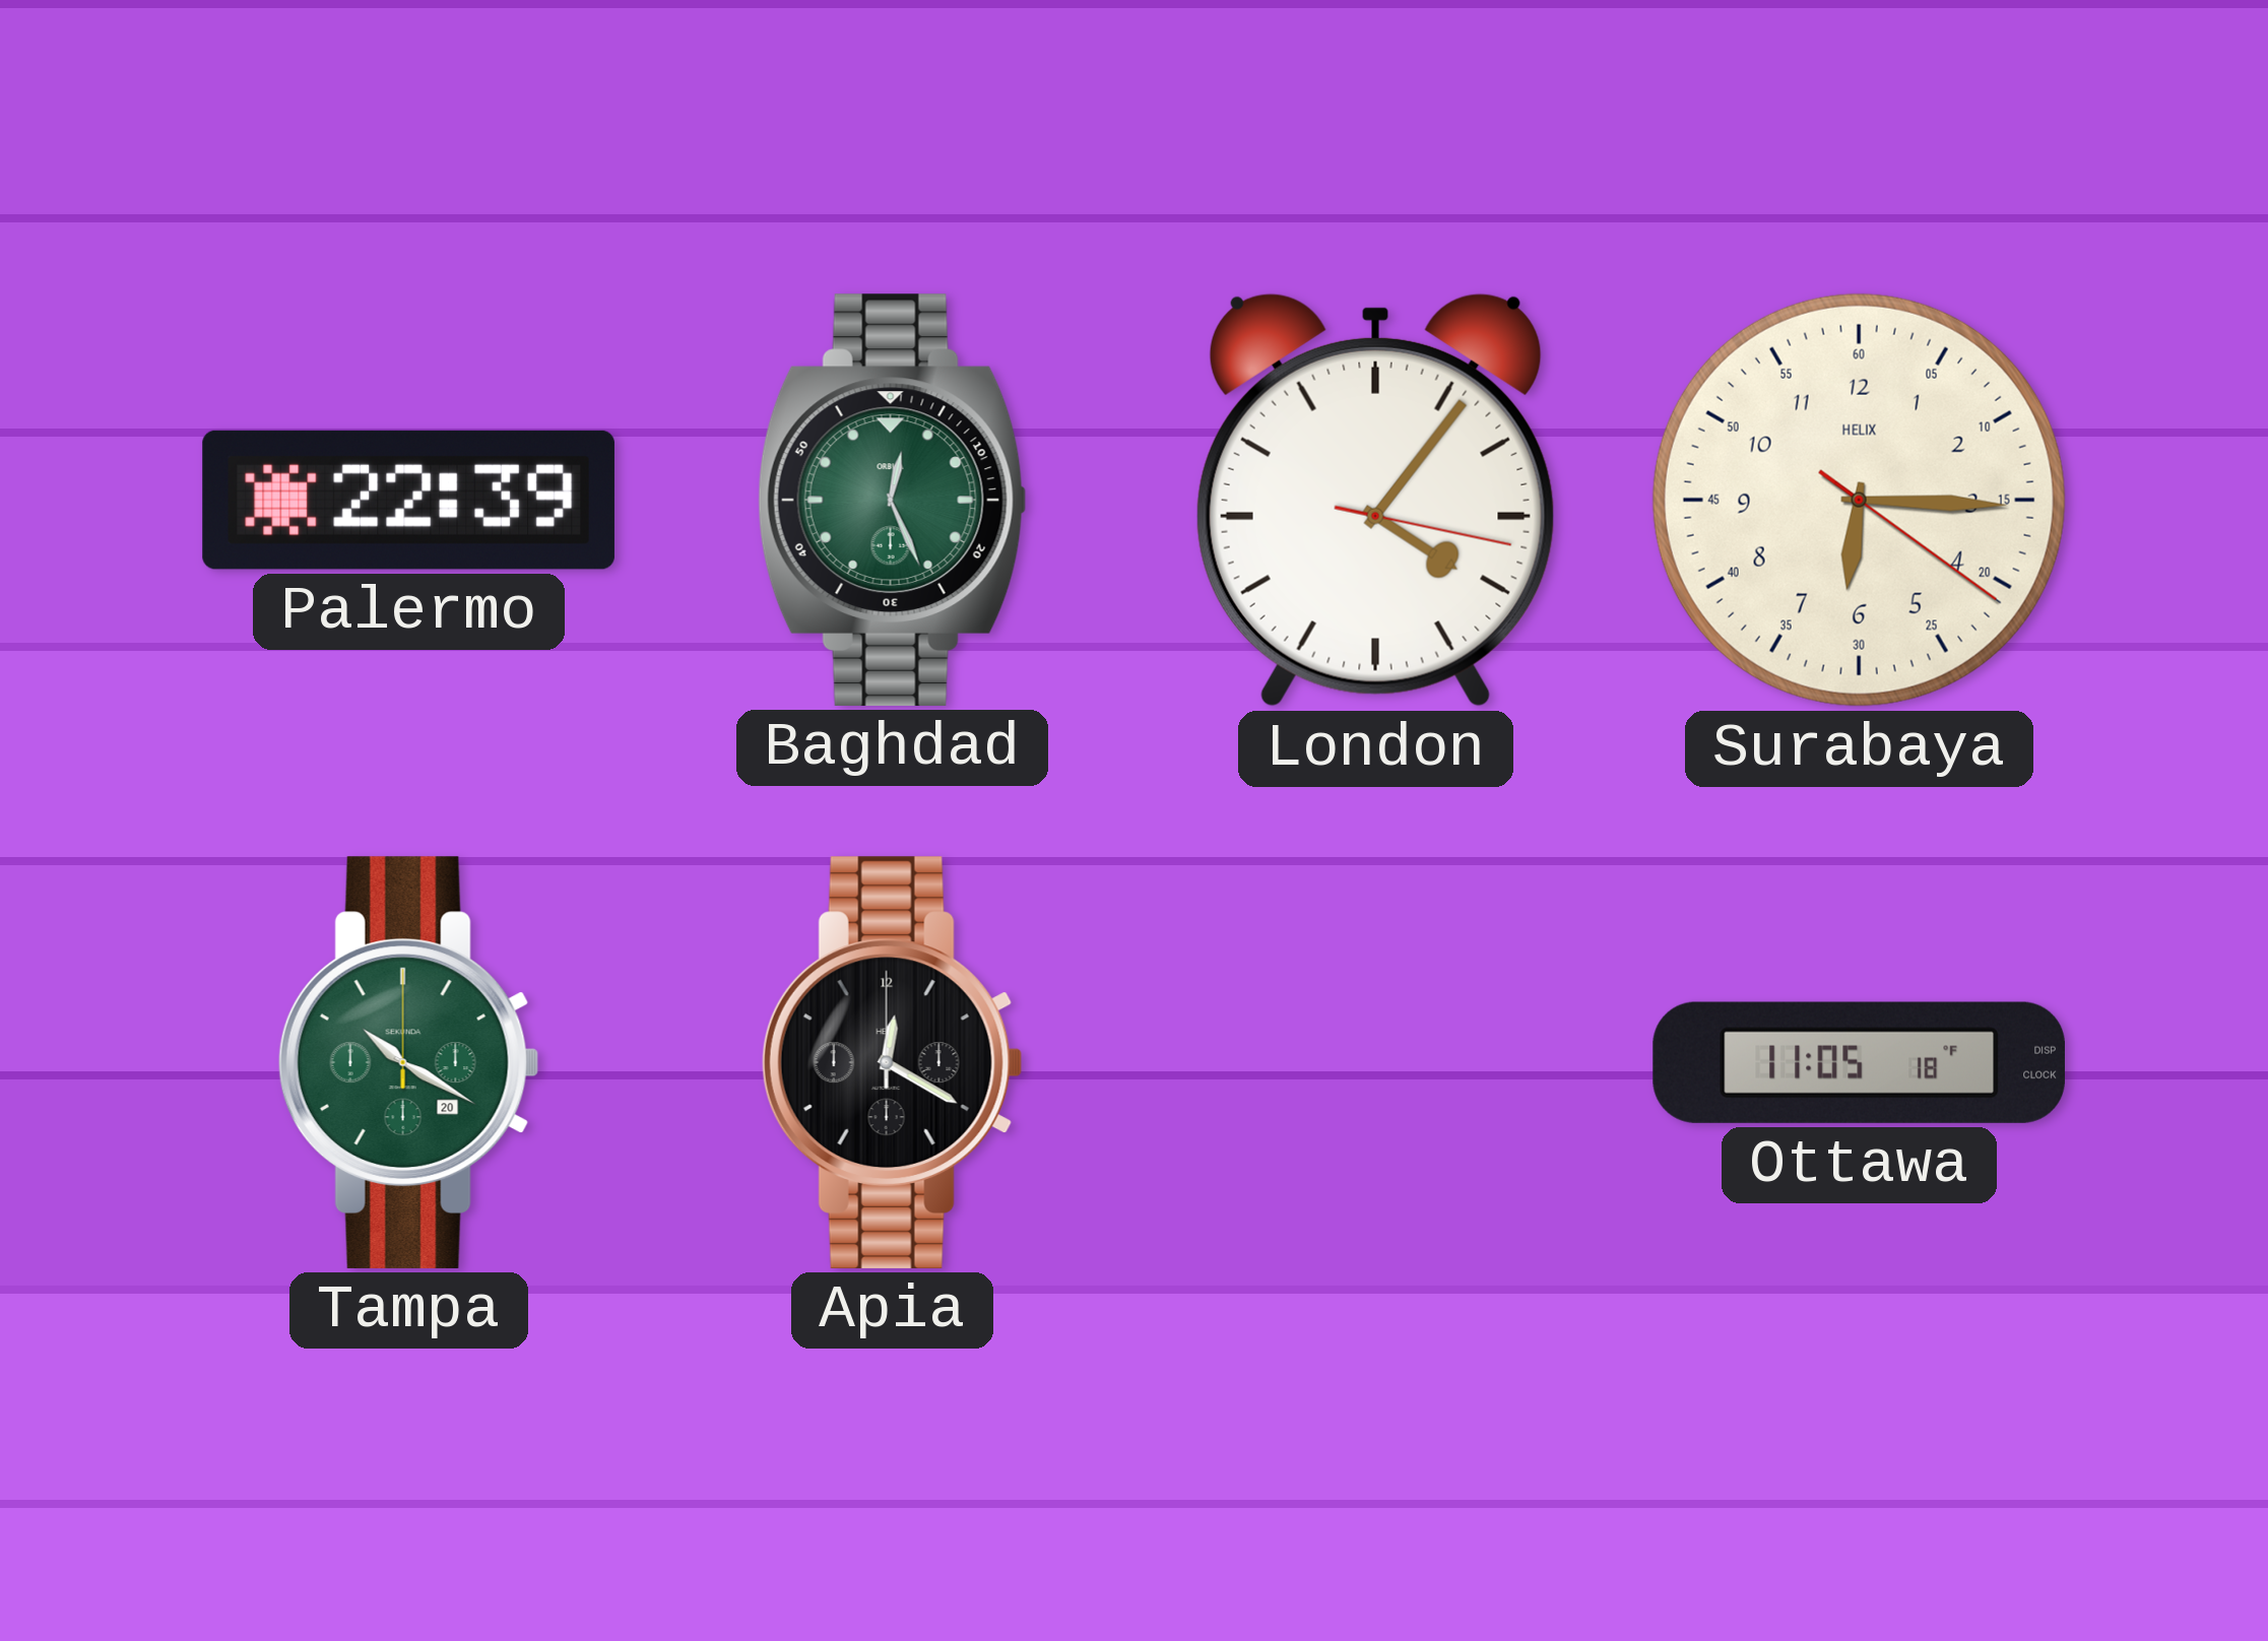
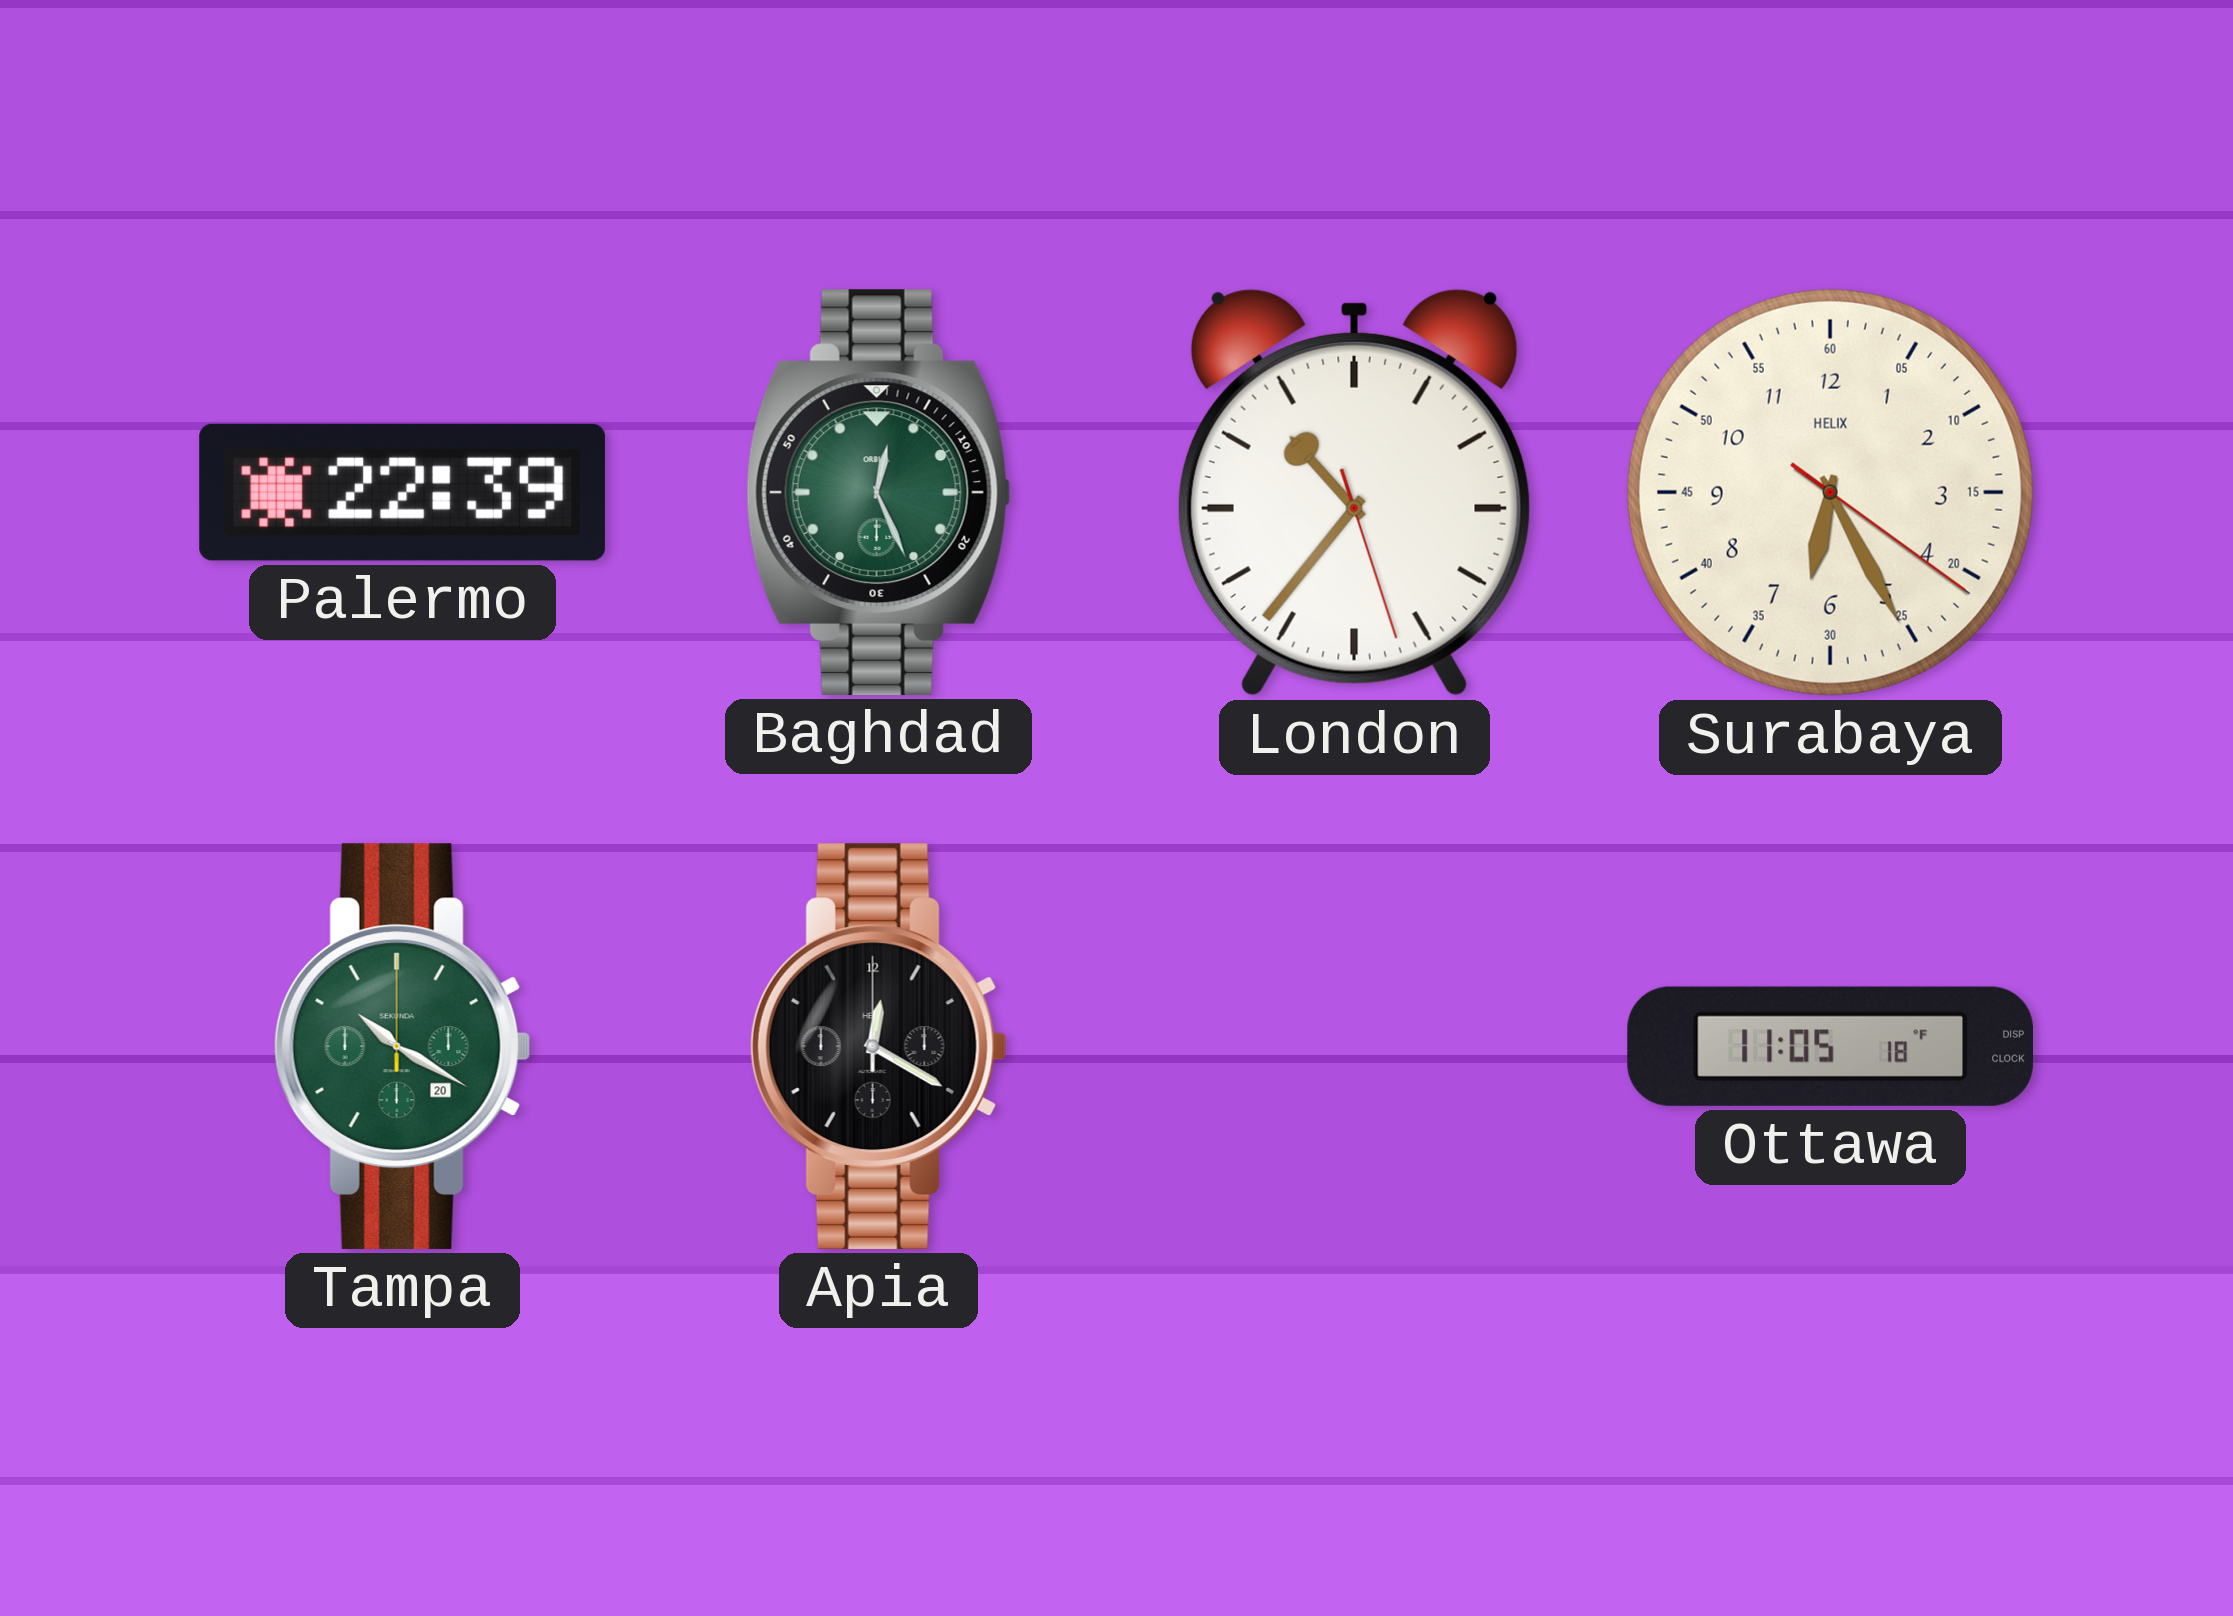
London: 4:06 -> 10:36 (1354, 492)
Surabaya: 6:15 -> 6:25 (1830, 492)
